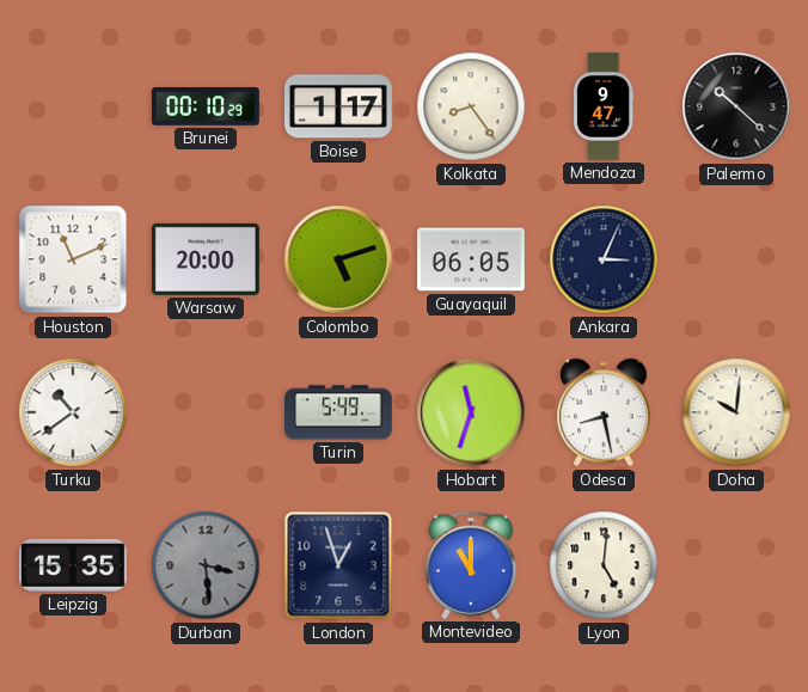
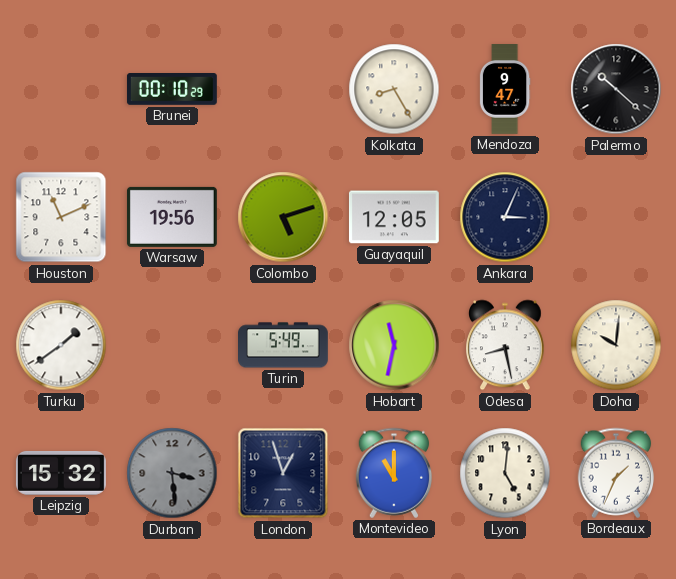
Boise: 1:17 -> none (339, 106)
Kolkata: 8:24 -> 8:25 (394, 89)
Warsaw: 20:00 -> 19:56 (172, 217)
Guayaquil: 06:05 -> 12:05 (394, 217)
Turku: 10:39 -> 1:39 (61, 345)
Hobart: 11:33 -> 11:32 (394, 345)
Leipzig: 15:35 -> 15:32 (61, 473)
Bordeaux: none -> 1:34 (616, 473)
